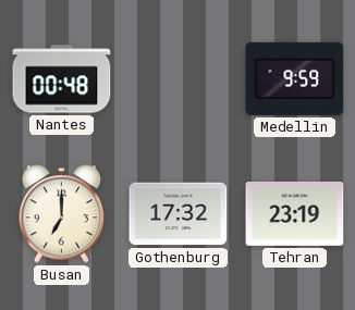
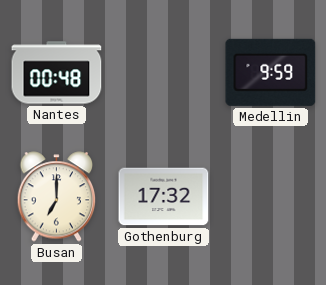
Tehran: 23:19 -> none (295, 213)
